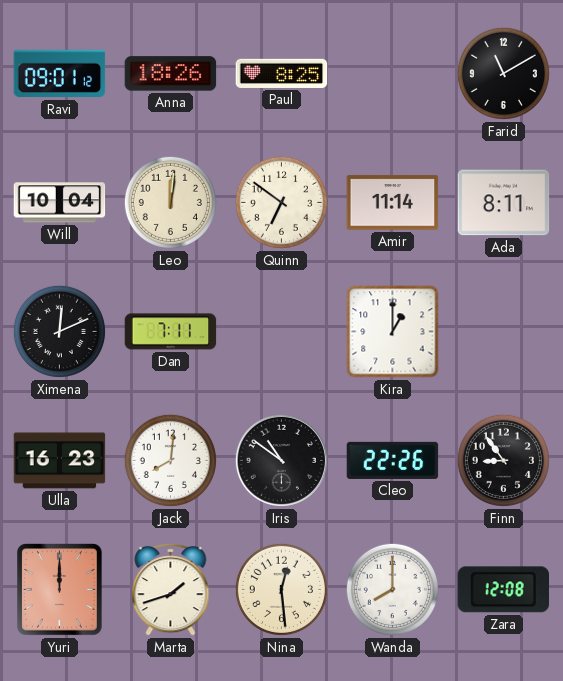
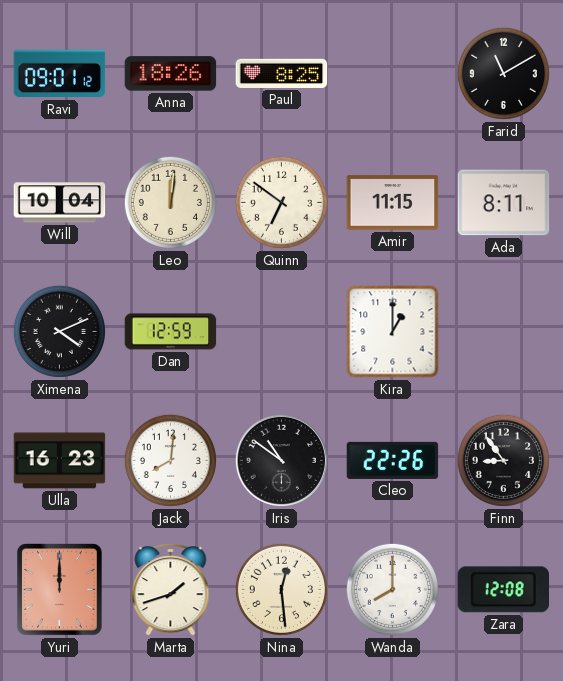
Amir: 11:14 -> 11:15 (393, 203)
Ximena: 12:11 -> 4:11 (59, 331)
Dan: 7:11 -> 12:59 (171, 332)
